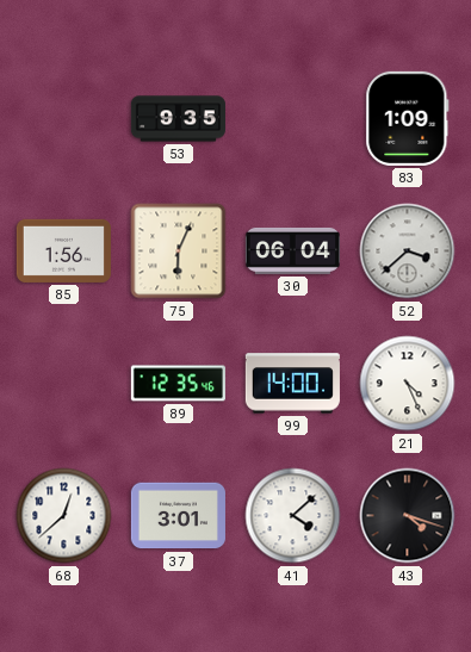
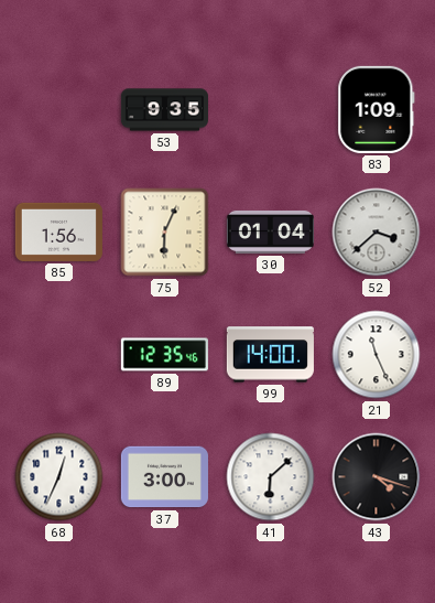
30: 06:04 -> 01:04 (270, 231)
21: 4:26 -> 11:26 (377, 355)
68: 12:38 -> 12:34 (59, 477)
37: 3:01 -> 3:00 (164, 477)
41: 4:08 -> 6:08 (271, 477)
